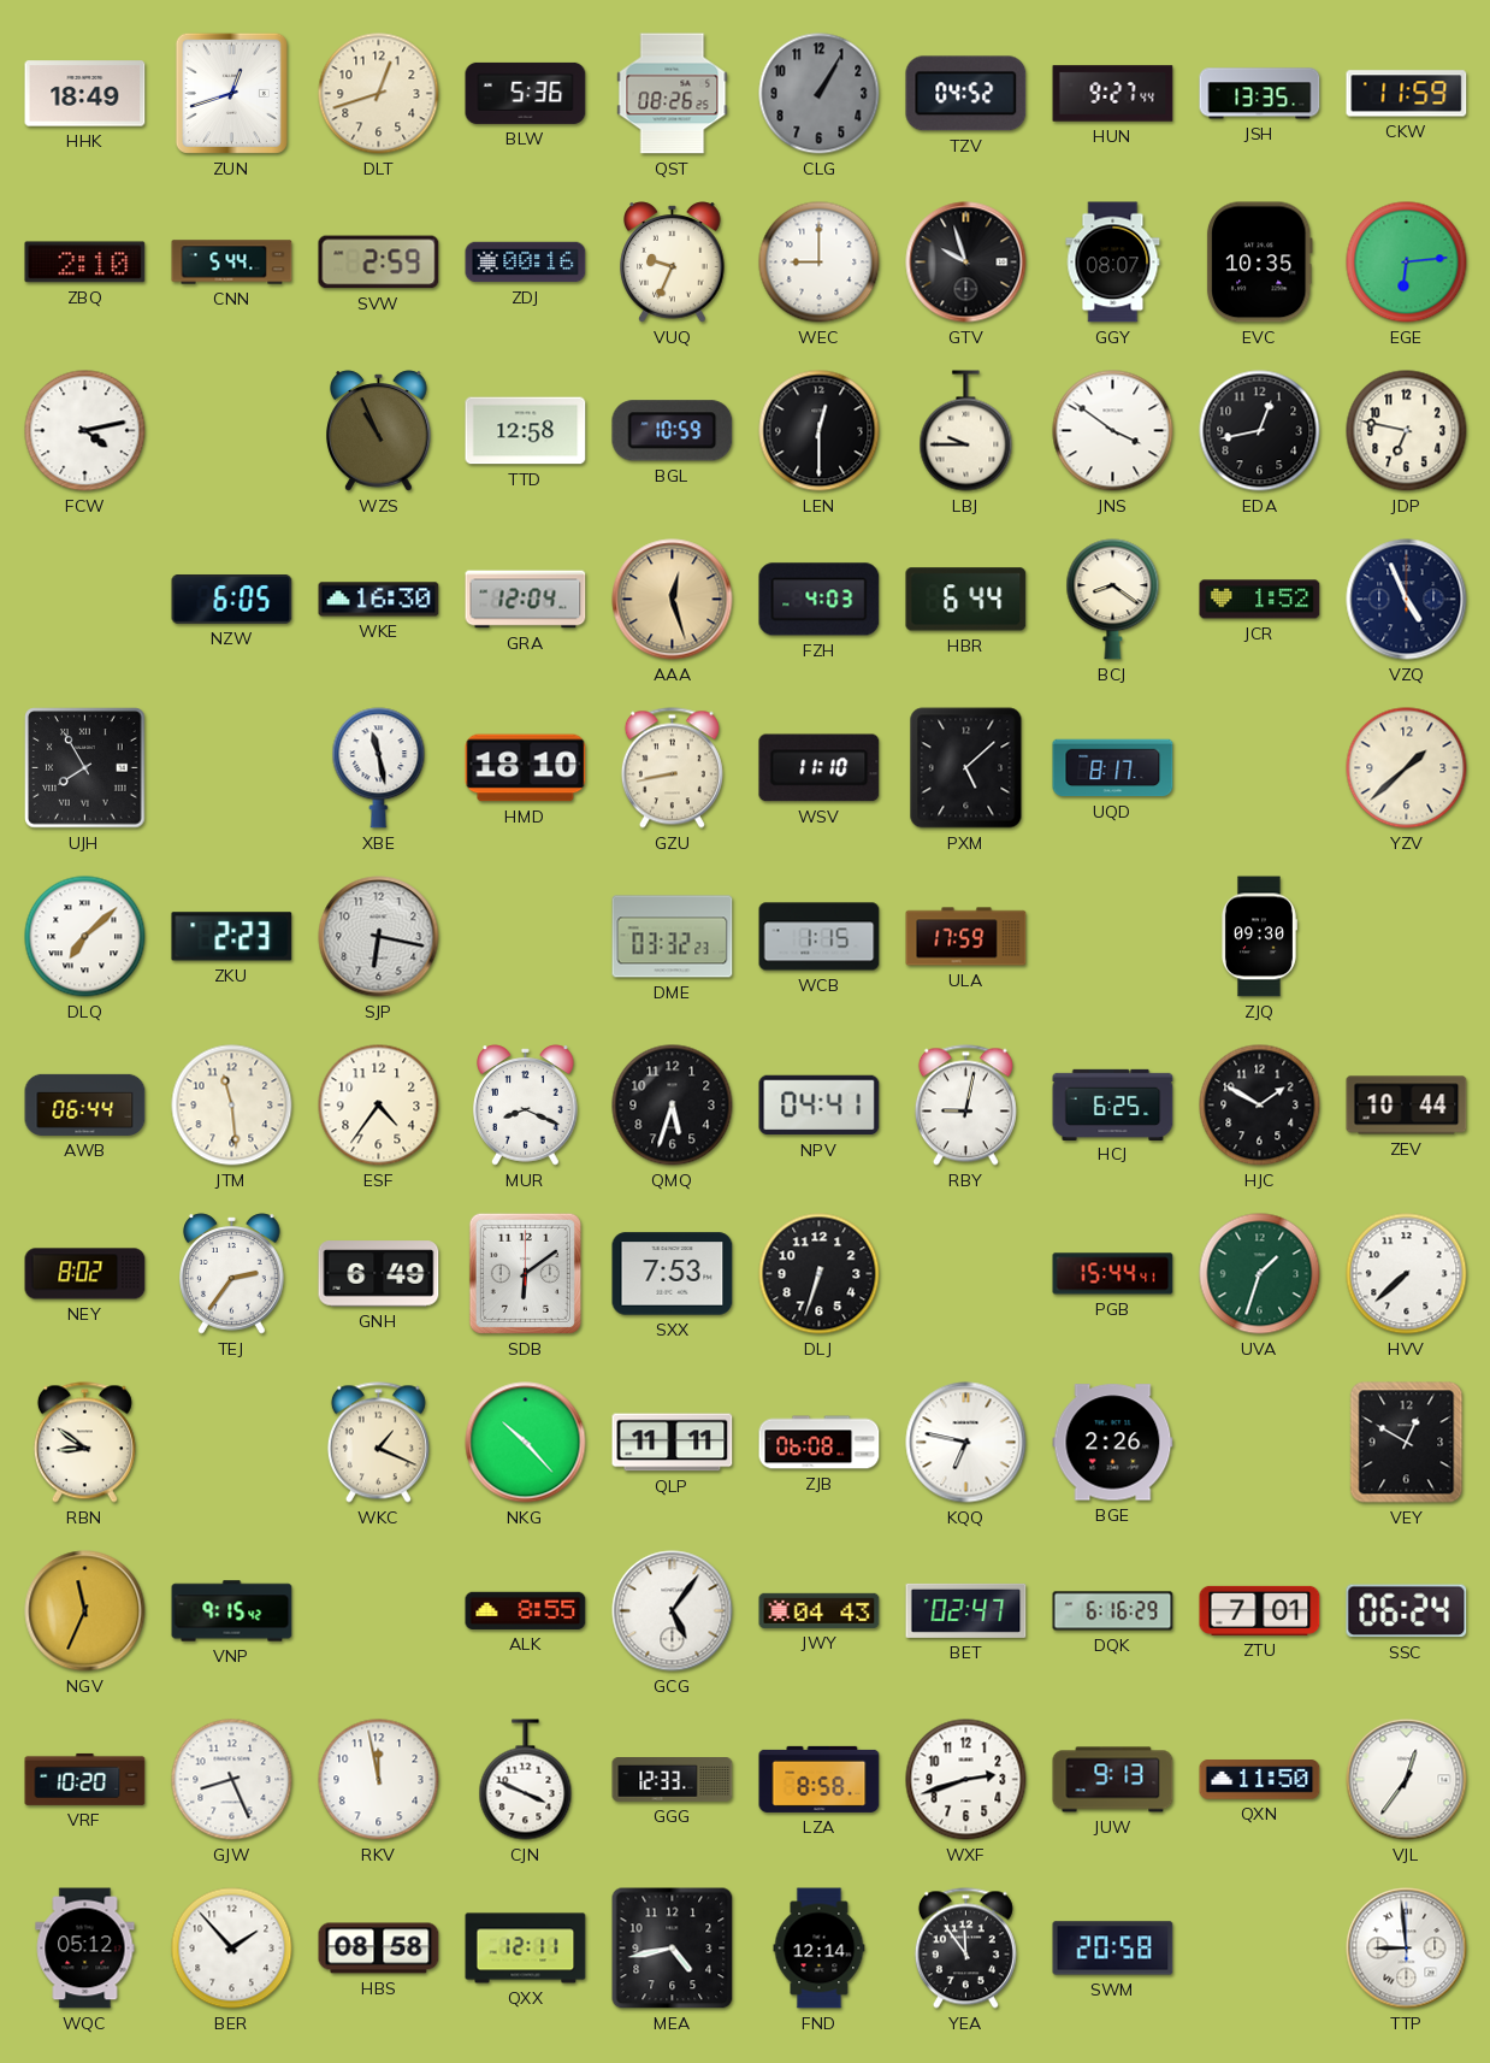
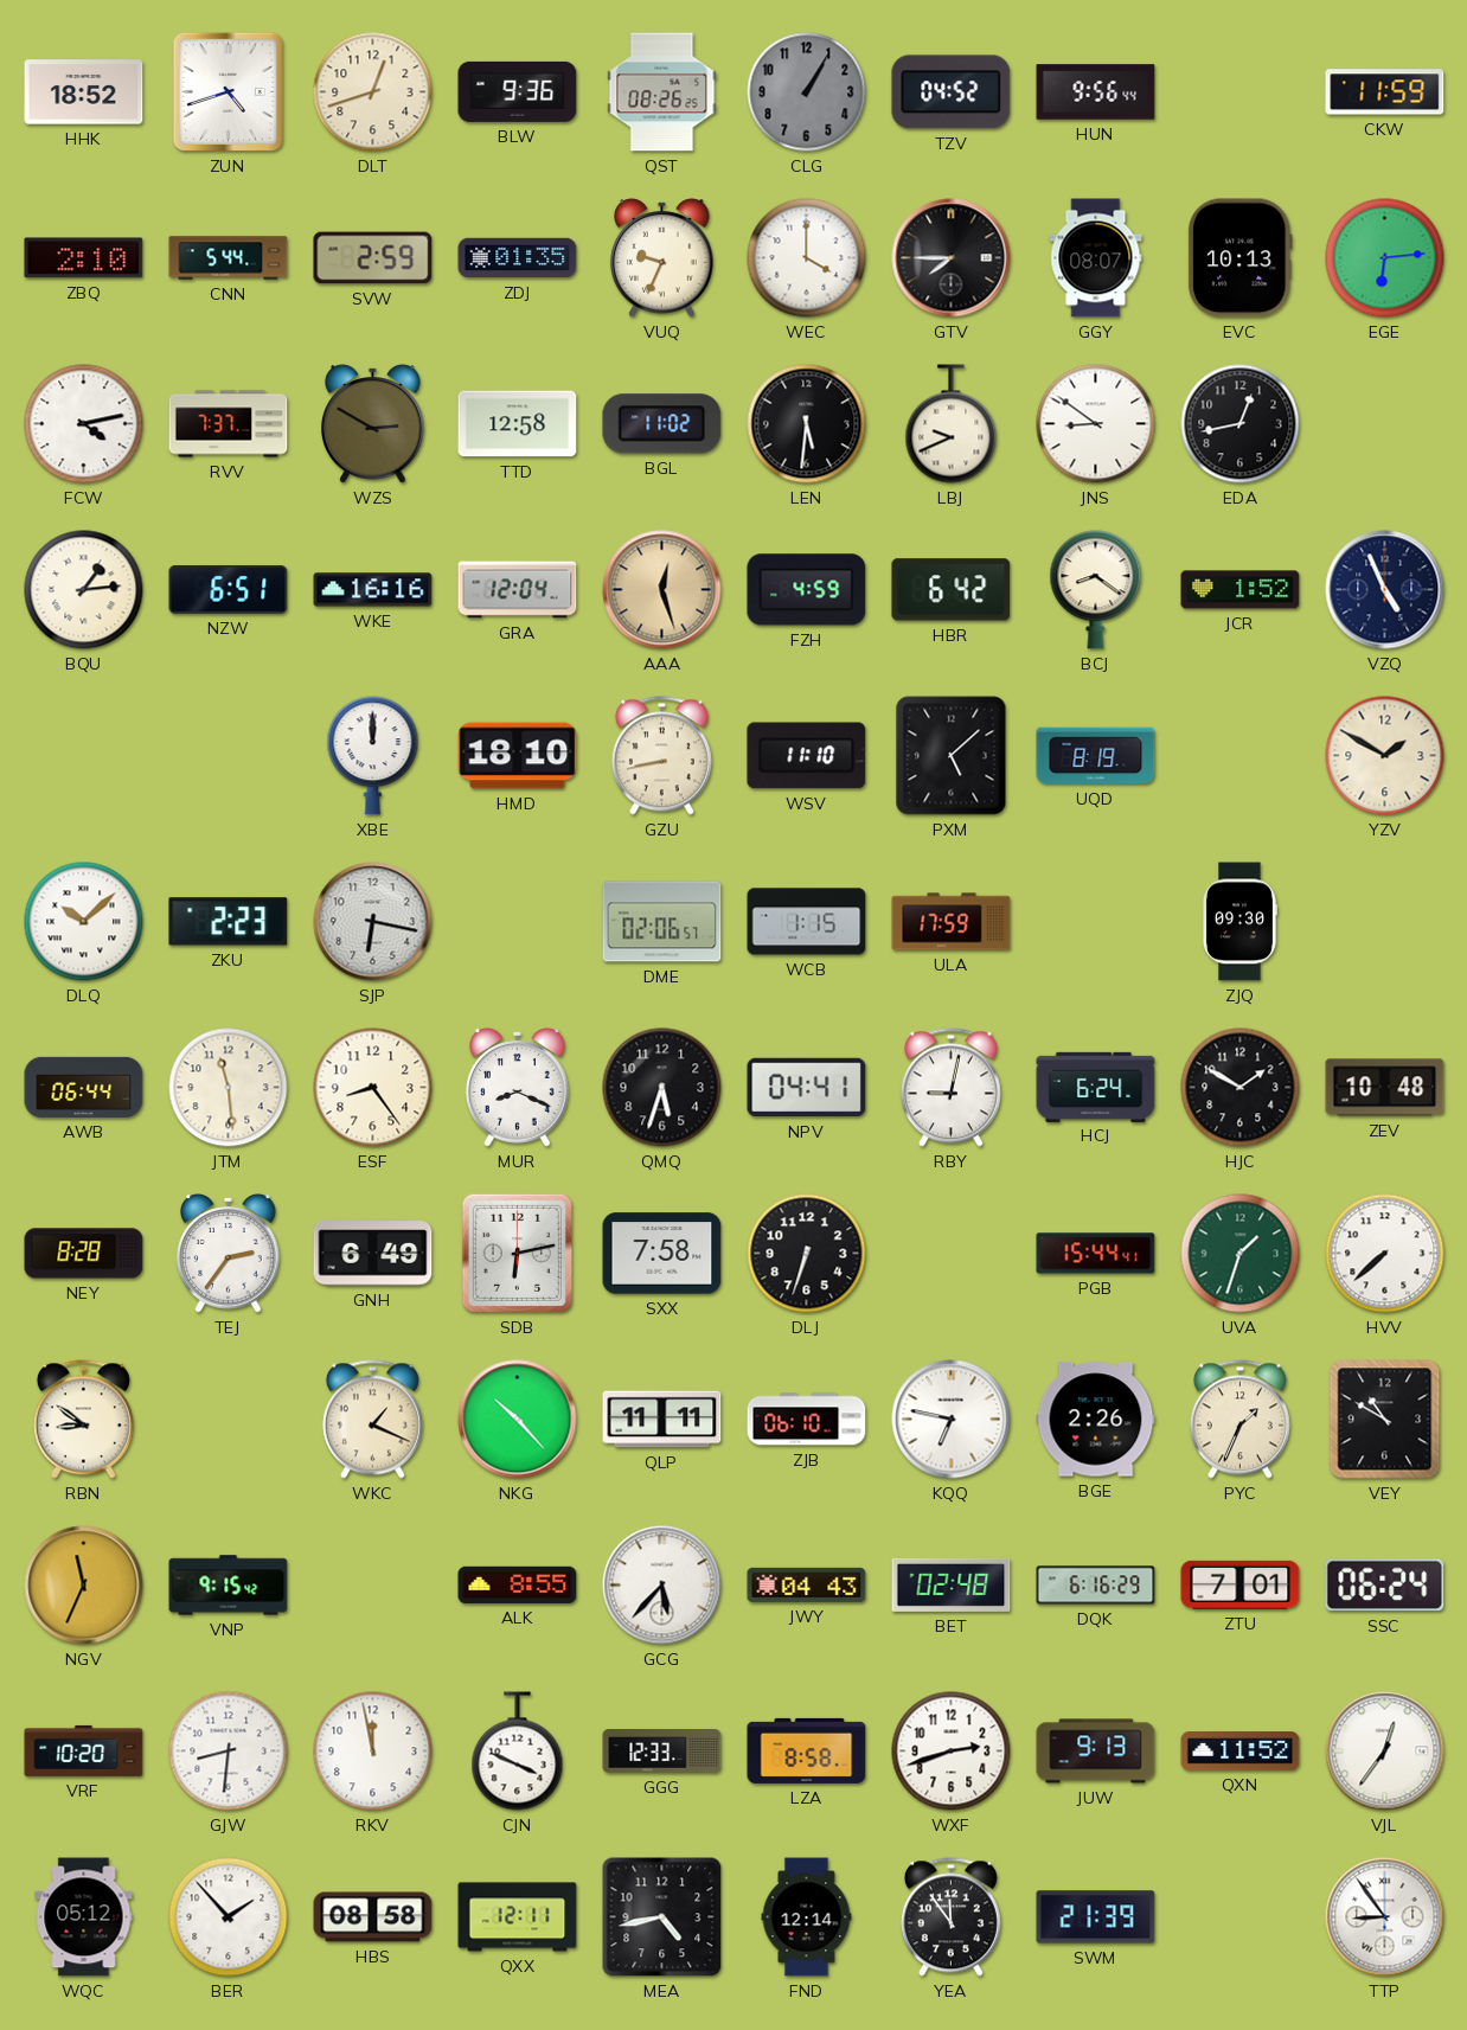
HHK: 18:49 -> 18:52 (84, 92)
ZUN: 12:42 -> 4:42 (228, 91)
BLW: 5:36 -> 9:36 (518, 91)
HUN: 9:27 -> 9:56 (1096, 92)
JSH: 13:35 -> none (1260, 94)
ZDJ: 00:16 -> 01:35 (518, 258)
WEC: 9:00 -> 4:00 (807, 258)
GTV: 9:57 -> 7:45 (952, 258)
EVC: 10:35 -> 10:13 (1239, 258)
RVV: none -> 7:37 (229, 424)
WZS: 10:56 -> 2:50 (373, 424)
BGL: 10:59 -> 11:02 (662, 424)
LEN: 12:30 -> 5:31 (807, 424)
LBJ: 9:45 -> 9:41 (952, 424)
JNS: 3:51 -> 8:51 (1096, 424)
JDP: 6:47 -> none (1407, 431)
BQU: none -> 1:14 (84, 590)
NZW: 6:05 -> 6:51 (229, 590)
WKE: 16:30 -> 16:16 (373, 590)
FZH: 4:03 -> 4:59 (807, 590)
HBR: 6:44 -> 6:42 (952, 590)
UJH: 7:55 -> none (85, 768)
XBE: 11:28 -> 12:00 (373, 756)
UQD: 8:17 -> 8:19 (1096, 756)
YZV: 1:38 -> 1:50 (1385, 756)
DLQ: 7:08 -> 10:08 (84, 922)
DME: 03:32 -> 02:06 (662, 922)
ESF: 4:36 -> 8:24 (373, 1088)
HCJ: 6:25 -> 6:24 (1096, 1087)
ZEV: 10:44 -> 10:48 (1385, 1088)
NEY: 8:02 -> 8:28 (84, 1254)
SDB: 6:09 -> 6:13 (517, 1253)
SXX: 7:53 -> 7:58 (662, 1254)
ZJB: 06:08 -> 06:10 (807, 1420)
PYC: none -> 1:34 (1239, 1420)
VEY: 12:50 -> 10:50 (1385, 1420)
GCG: 5:06 -> 5:37 (662, 1586)
BET: 02:47 -> 02:48 (952, 1584)
GJW: 8:26 -> 8:31 (229, 1752)
QXN: 11:50 -> 11:52 (1241, 1752)
SWM: 20:58 -> 21:39 (1096, 1917)
TTP: 8:59 -> 8:54 (1385, 1917)
